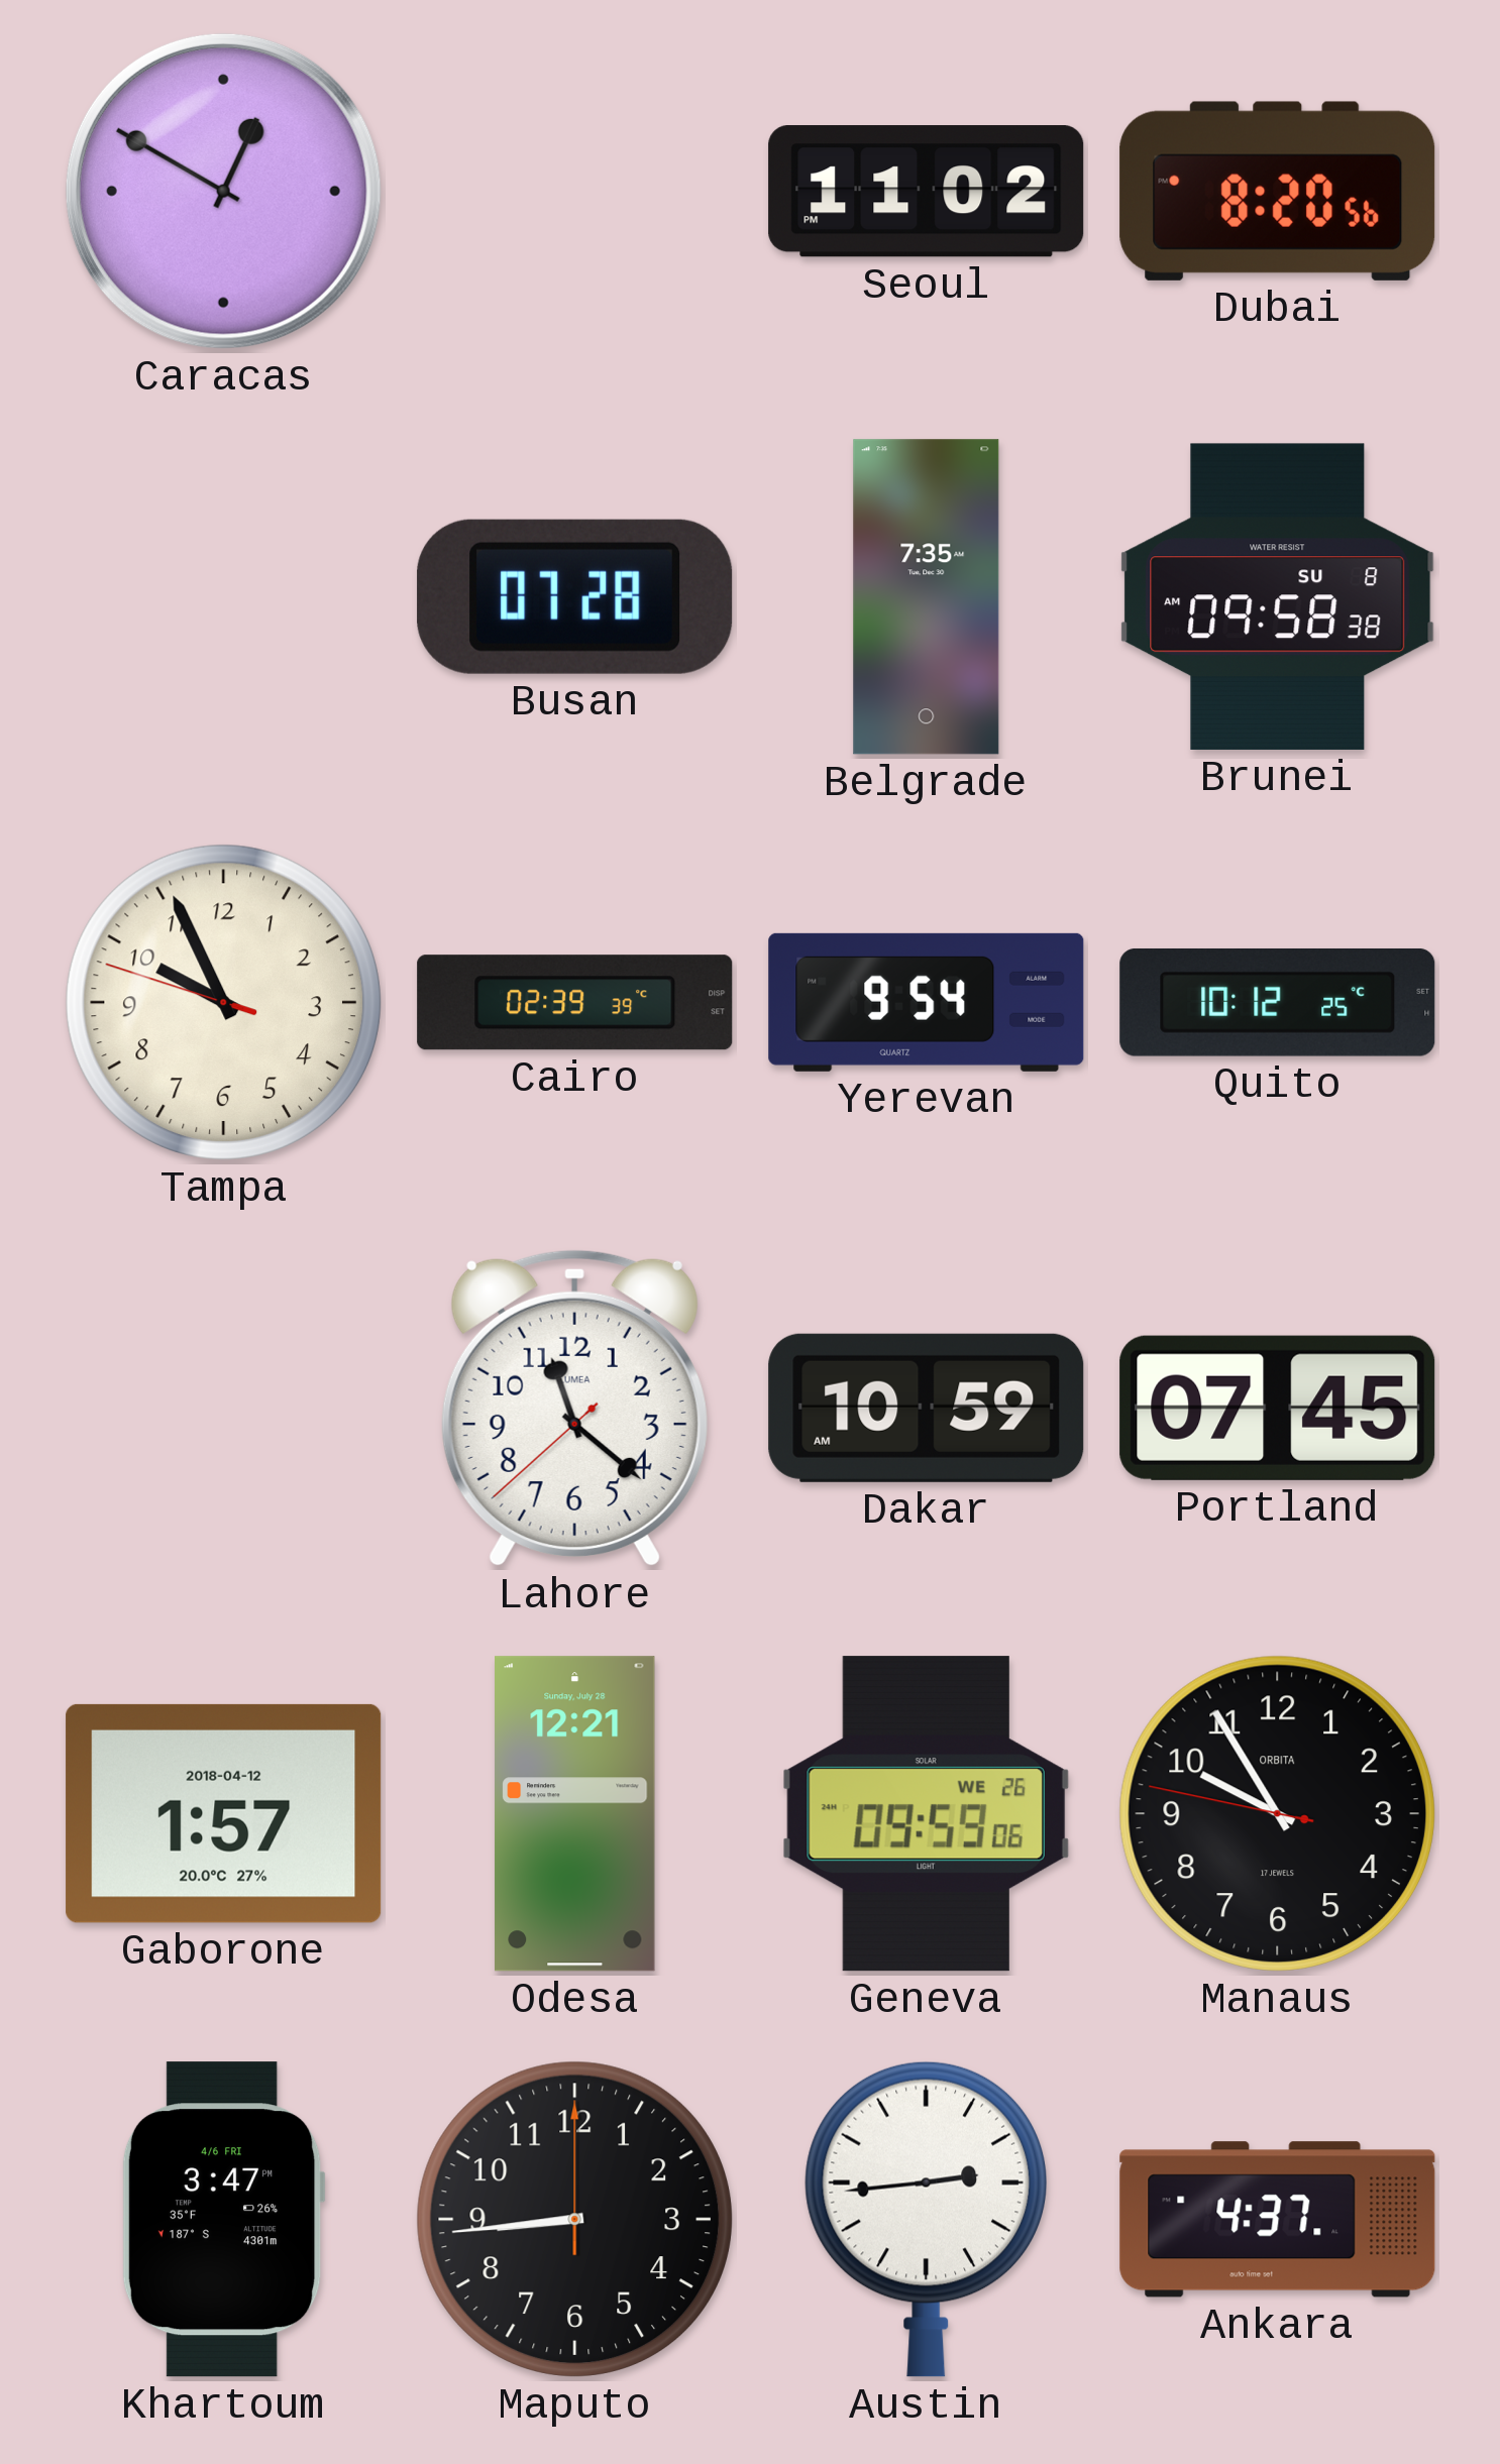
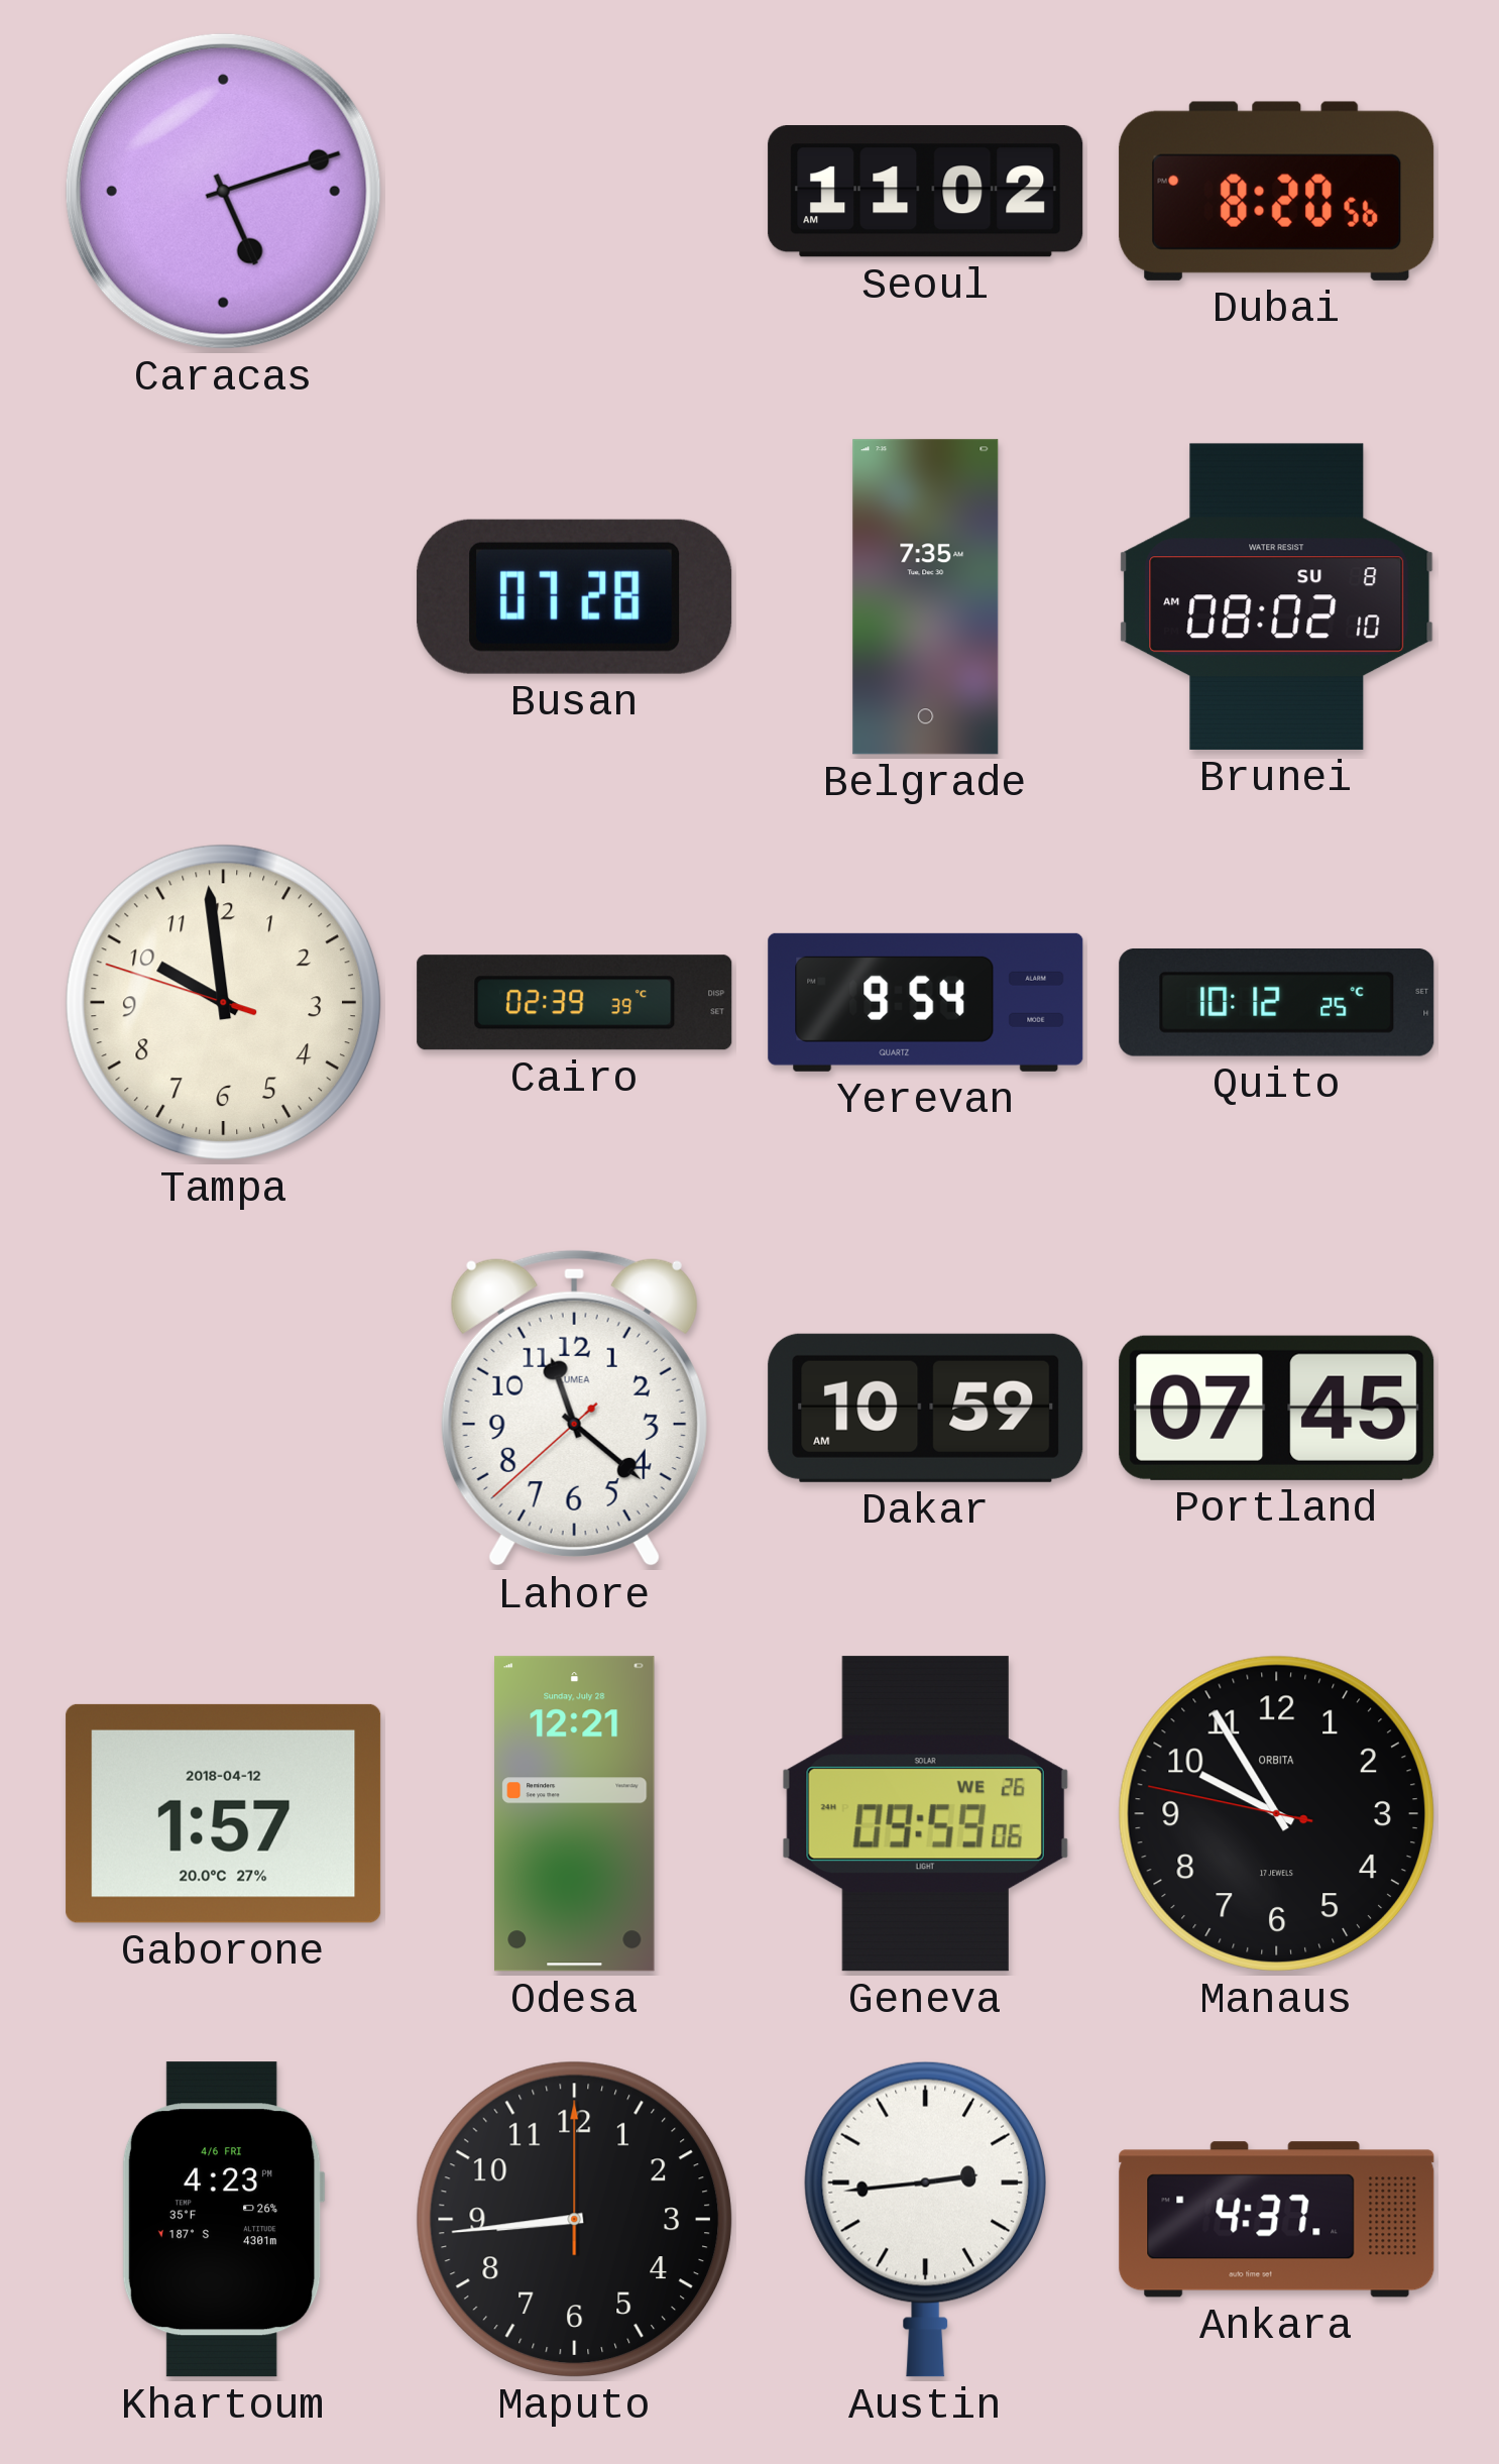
Caracas: 12:50 -> 5:12 (223, 191)
Seoul: 11:02 PM -> 11:02 AM (926, 192)
Brunei: 09:58 -> 08:02 (1277, 596)
Tampa: 9:55 -> 9:58 (223, 1002)
Khartoum: 3:47 -> 4:23 (223, 2220)
